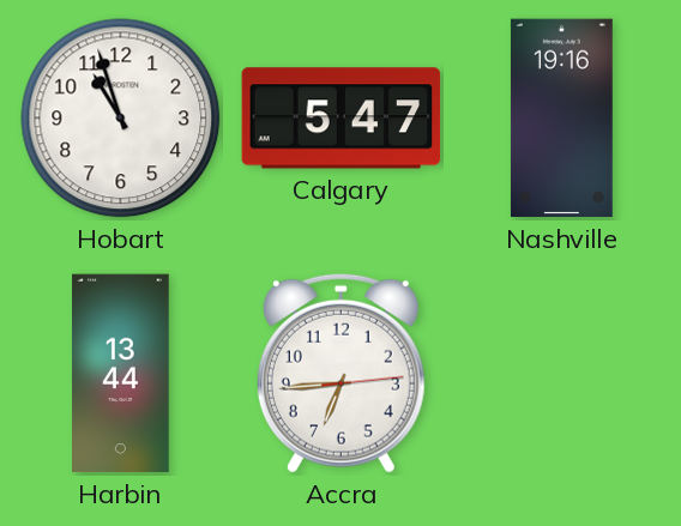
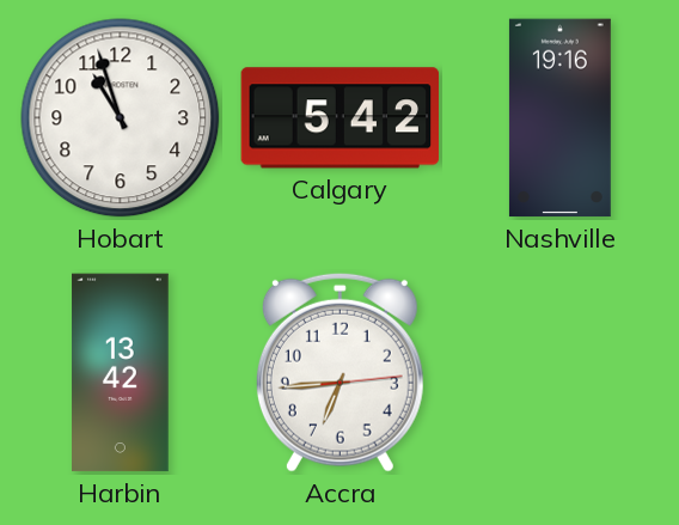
Calgary: 5:47 -> 5:42 (341, 118)
Harbin: 13:44 -> 13:42 (121, 373)
